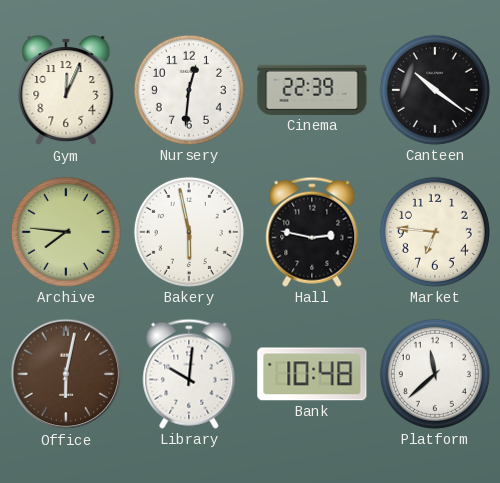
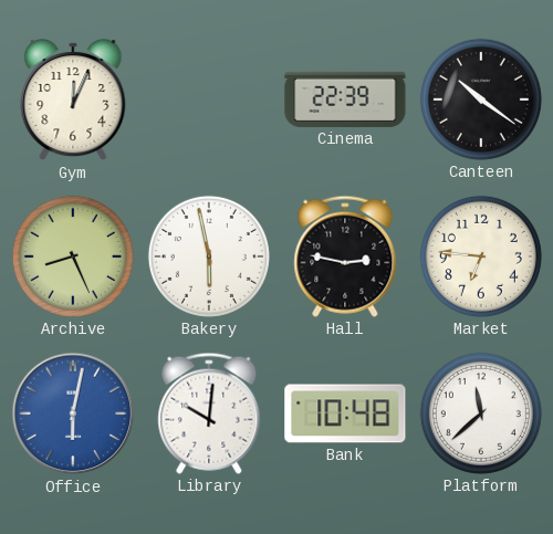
Nursery: 12:31 -> none (189, 90)
Archive: 7:46 -> 8:26 (73, 256)
Office dial: brown -> blue (73, 413)
